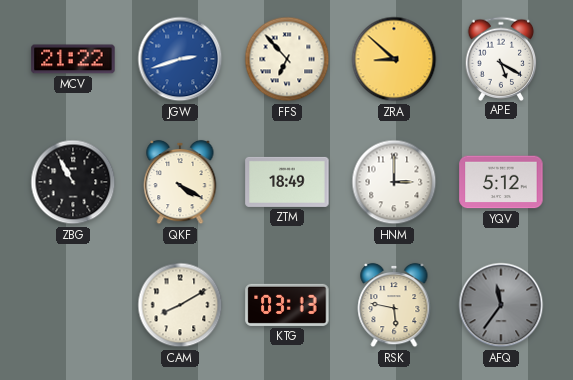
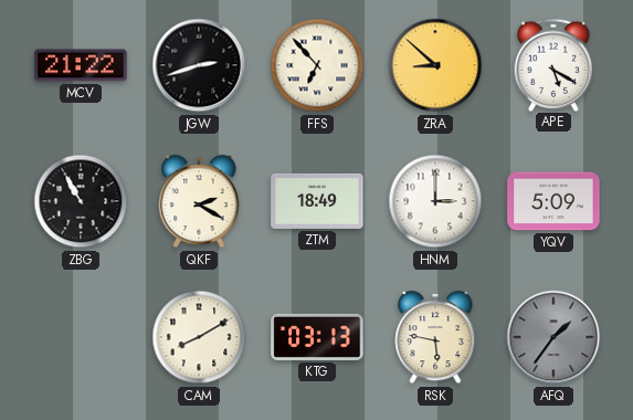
JGW dial: blue -> black (199, 65)
QKF: 4:20 -> 2:20 (199, 201)
YQV: 5:12 -> 5:09 (553, 201)
AFQ: 11:36 -> 1:36 (553, 337)
